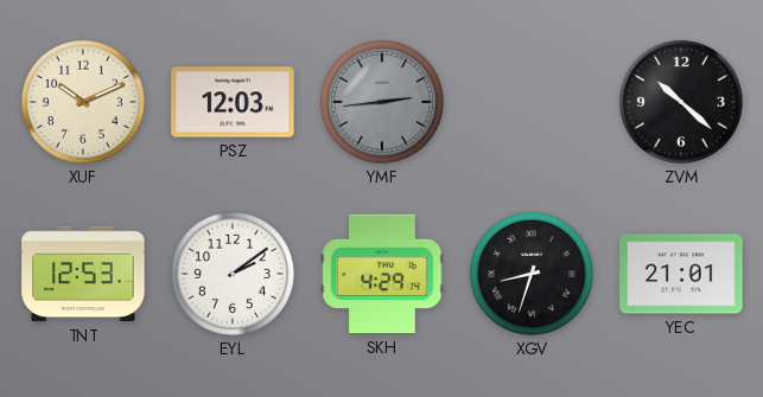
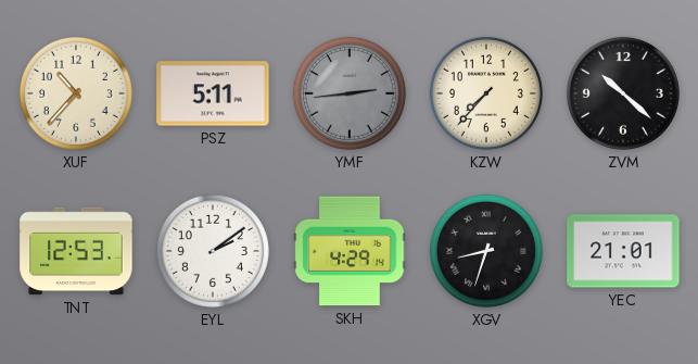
XUF: 10:11 -> 10:37 (76, 93)
PSZ: 12:03 -> 5:11 (213, 93)
KZW: none -> 7:37 (486, 93)
